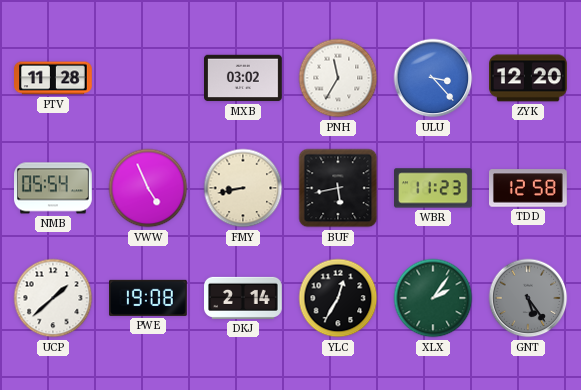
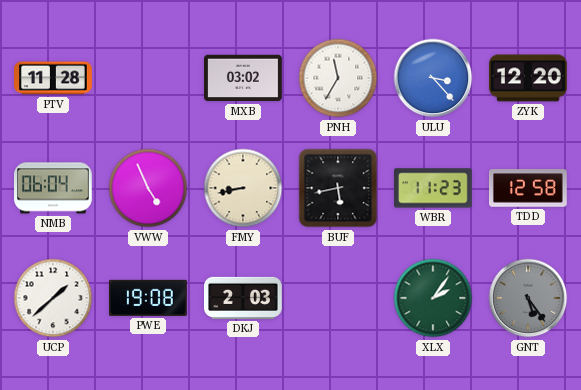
NMB: 05:54 -> 06:04 (54, 188)
DKJ: 2:14 -> 2:03 (244, 298)
YLC: 12:35 -> none (338, 298)
